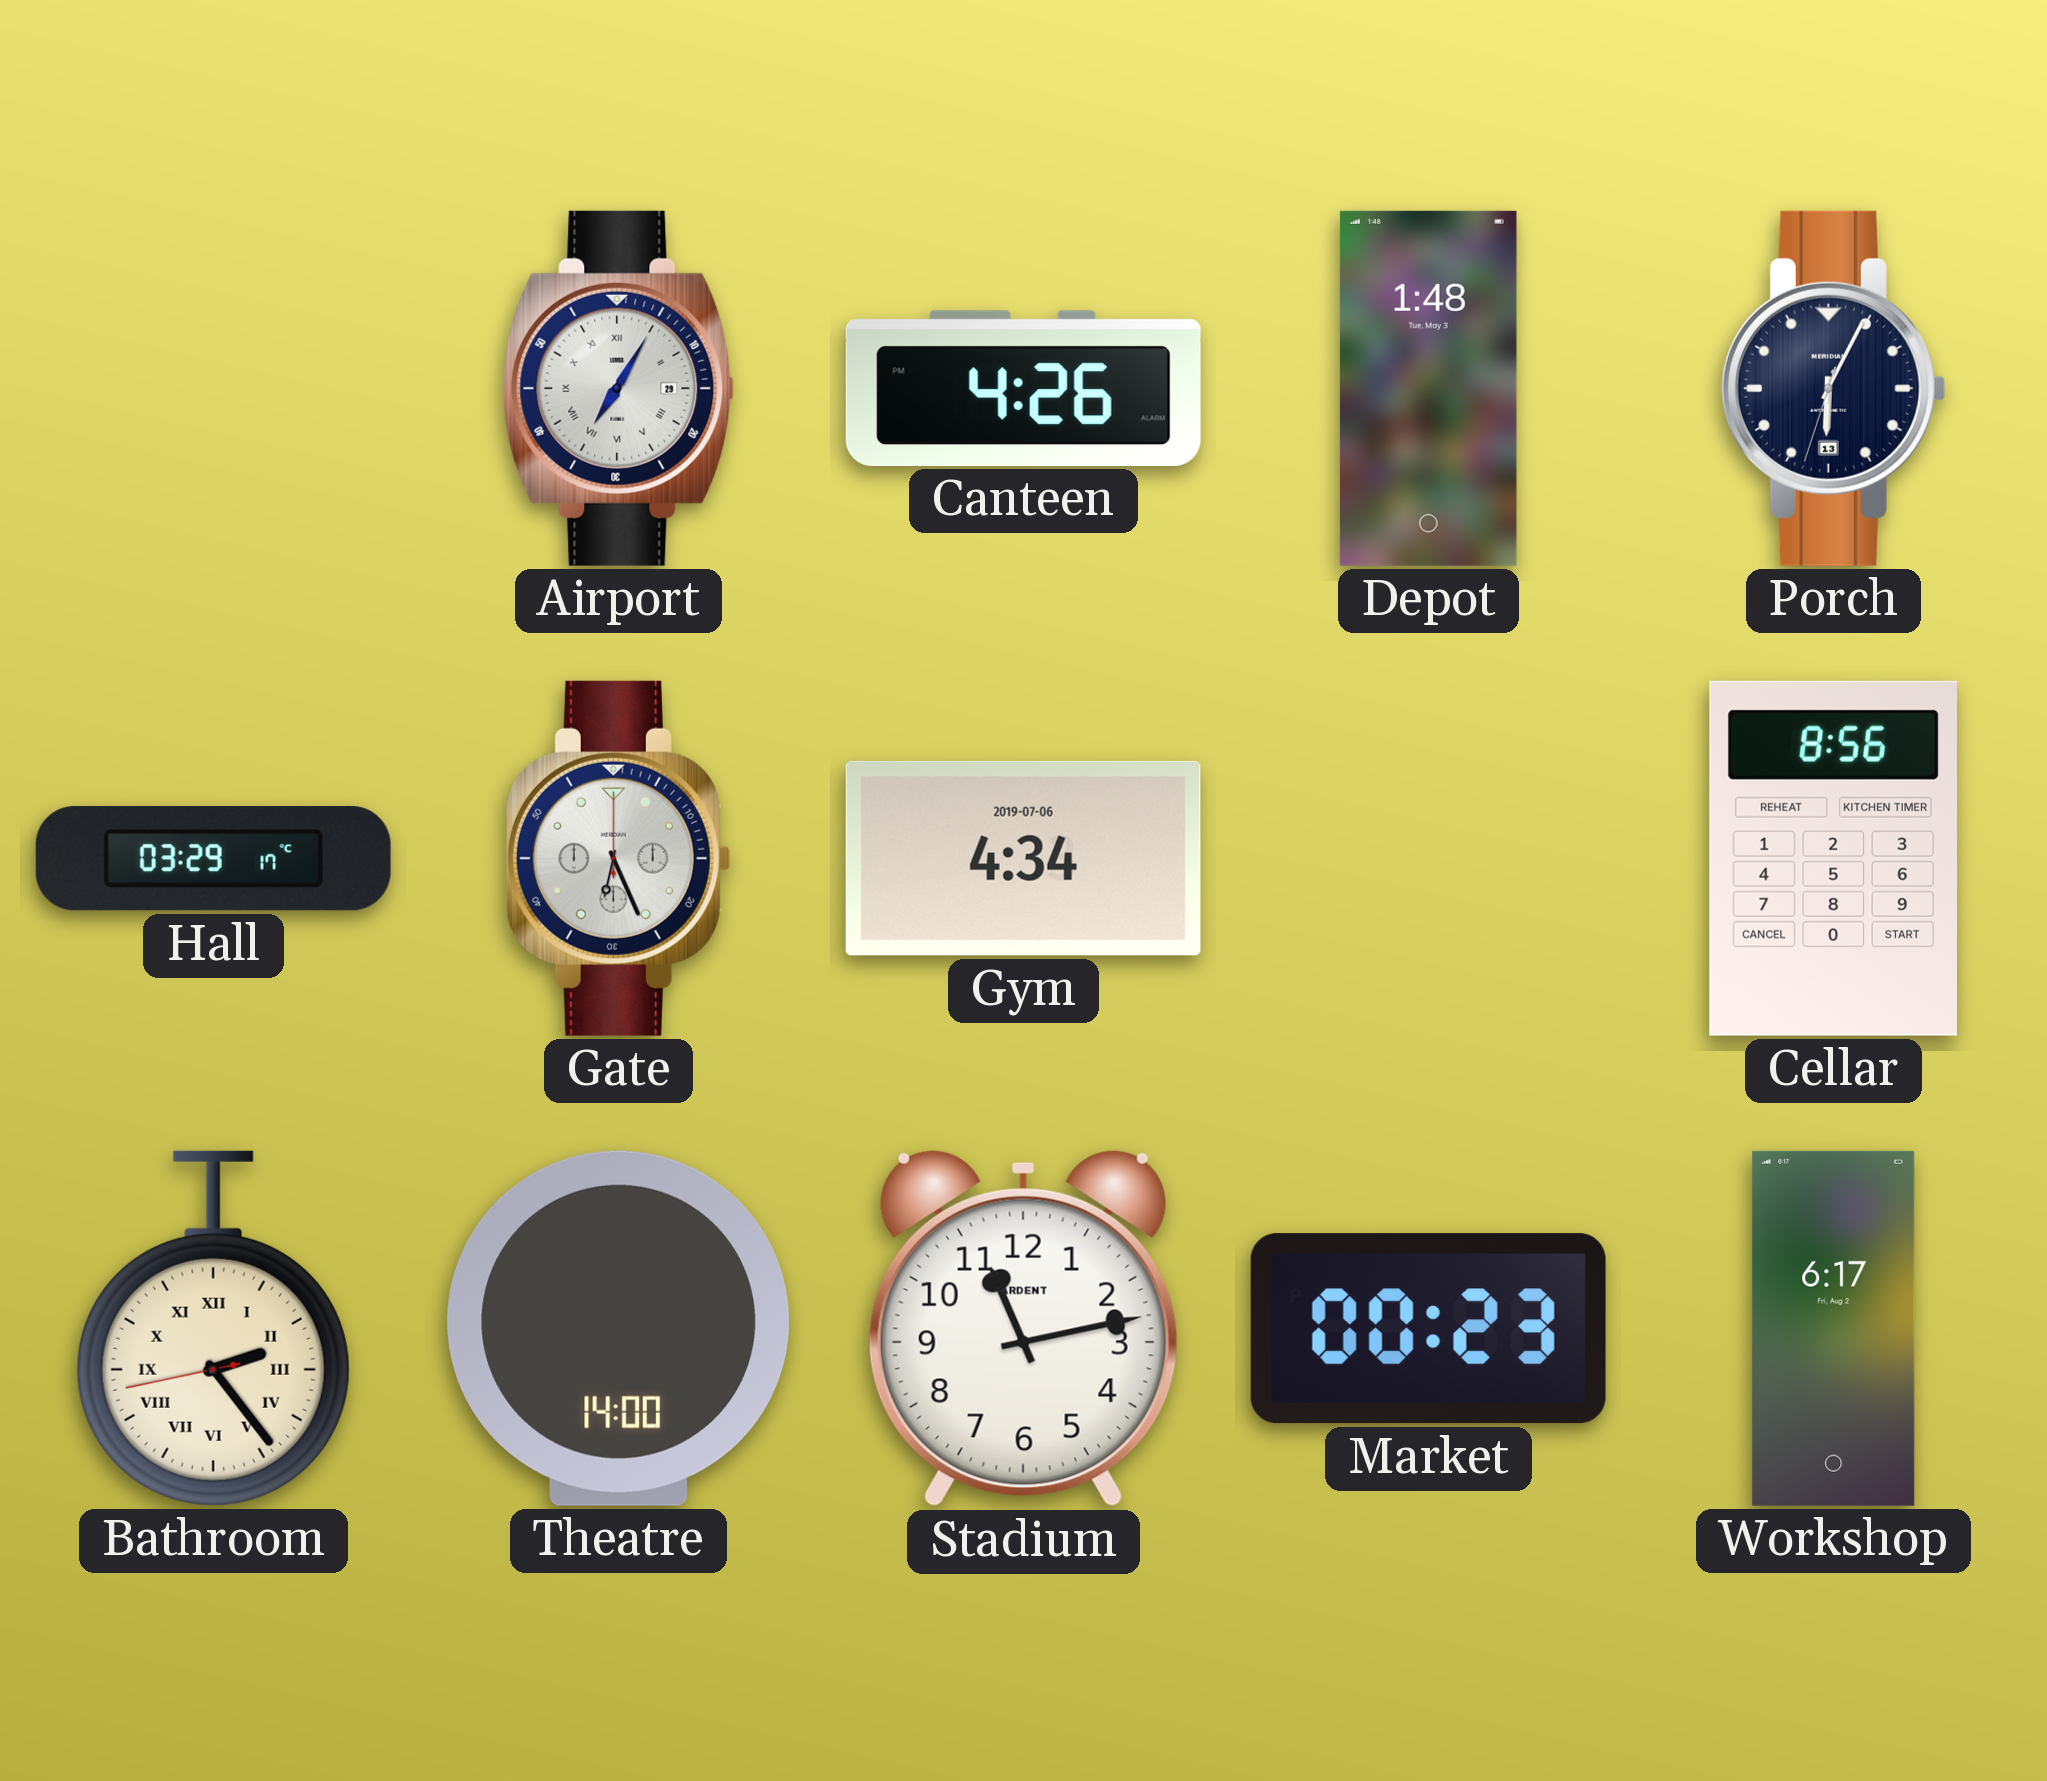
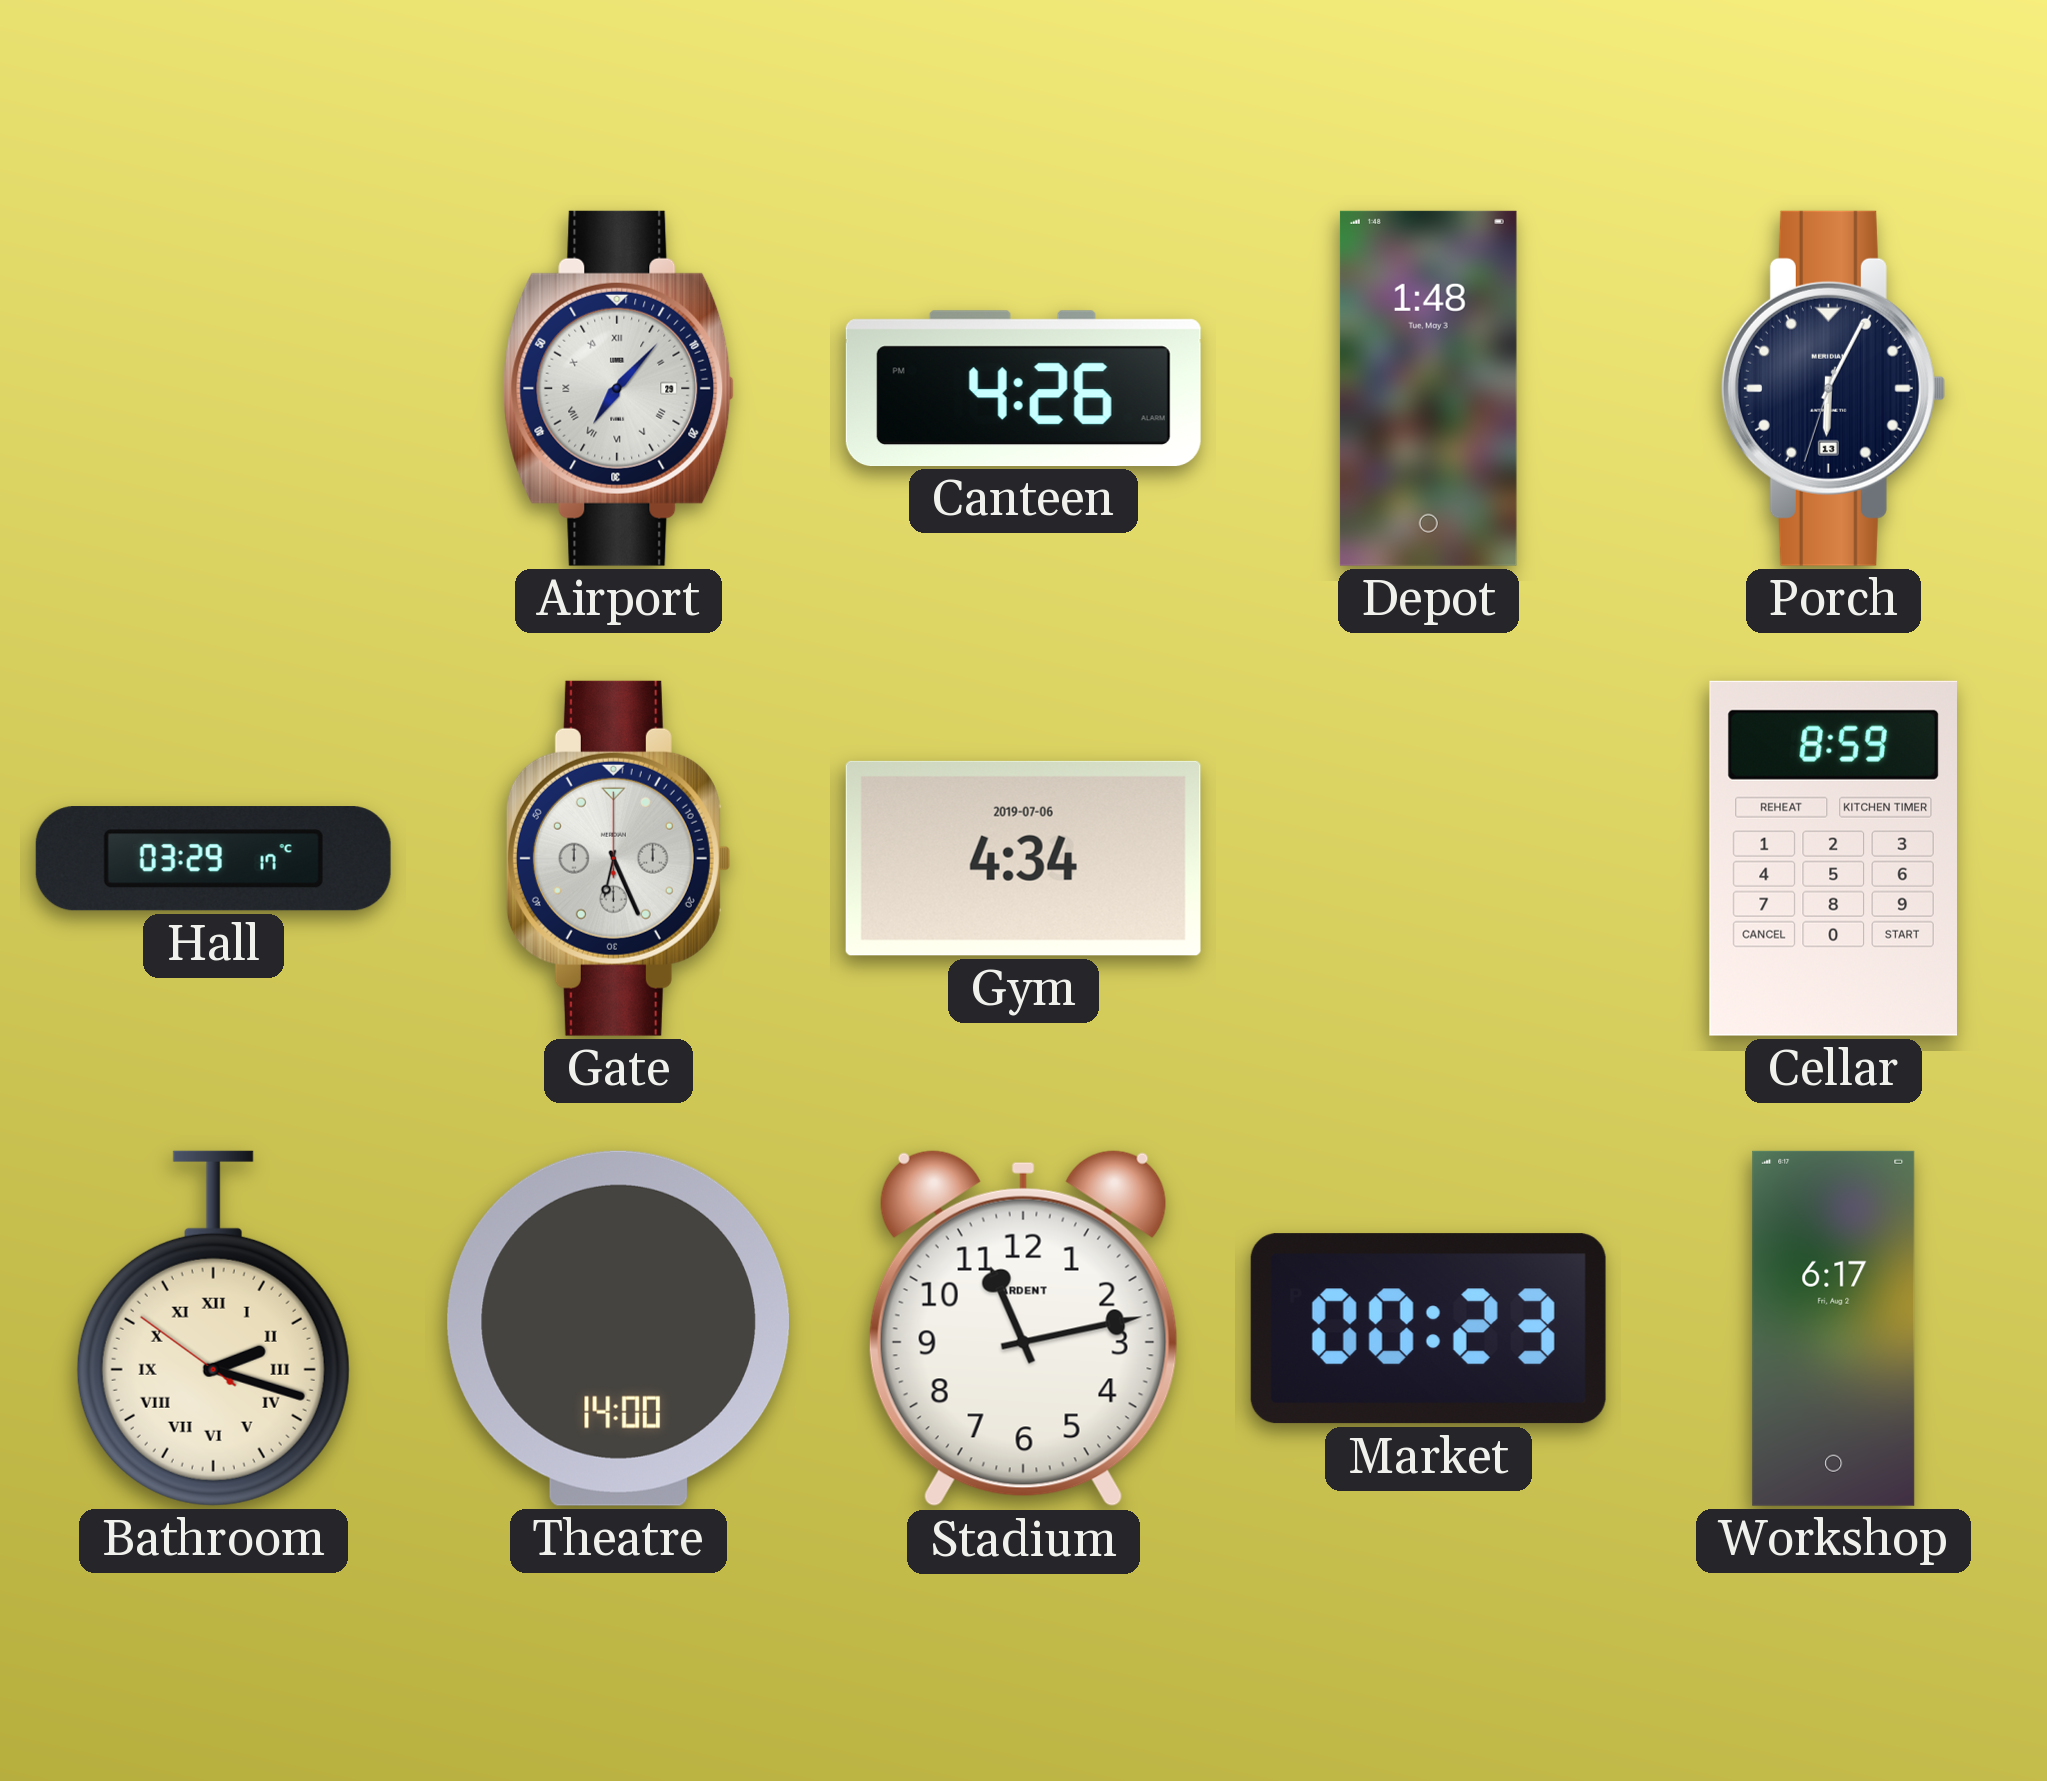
Airport: 7:05 -> 7:07 (618, 388)
Cellar: 8:56 -> 8:59 (1833, 858)
Bathroom: 2:23 -> 2:17 (213, 1328)
